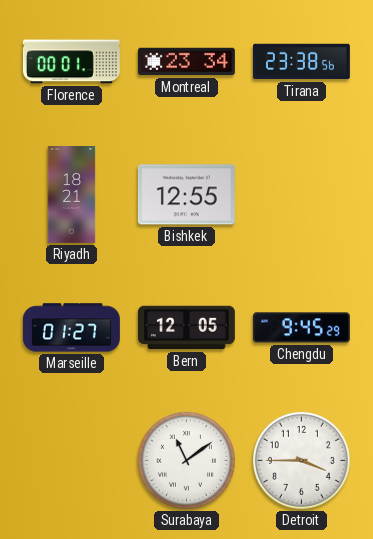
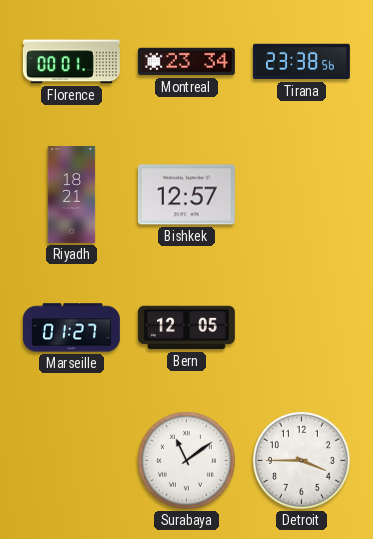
Bishkek: 12:55 -> 12:57 (186, 195)
Chengdu: 9:45 -> none (301, 328)
